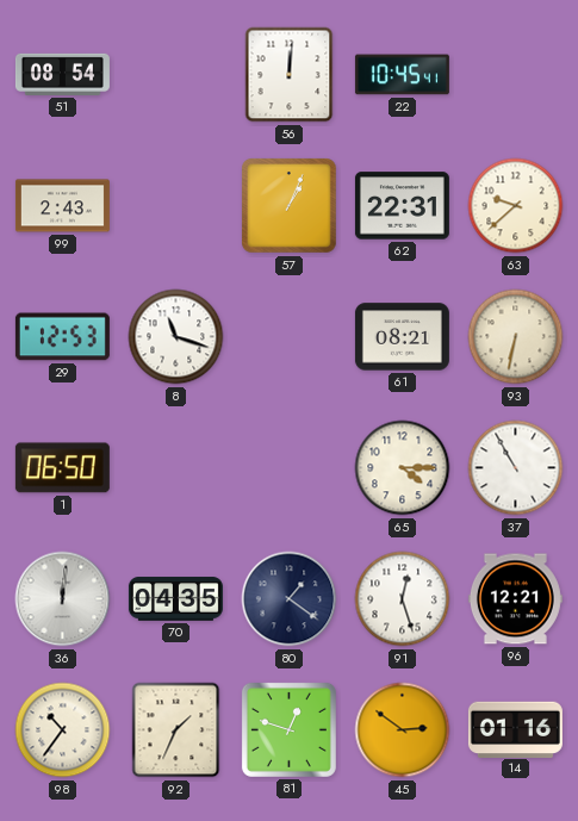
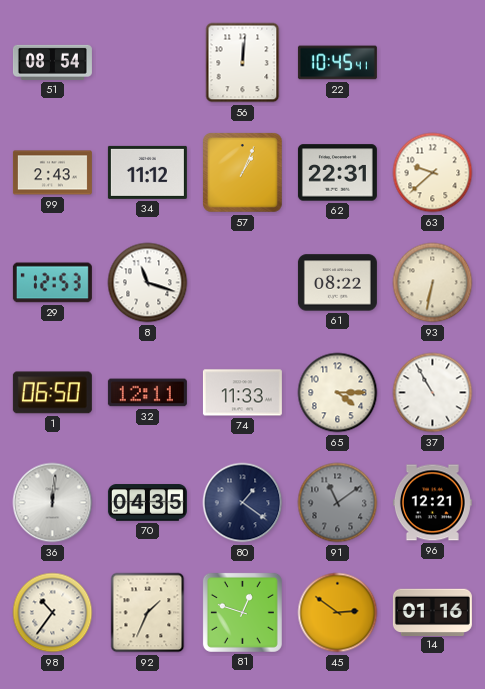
34: none -> 11:12 (147, 172)
61: 08:21 -> 08:22 (337, 283)
32: none -> 12:11 (147, 393)
74: none -> 11:33 (242, 393)
91: 12:27 -> 11:09 (338, 503)
91 dial: white -> grey (338, 503)
